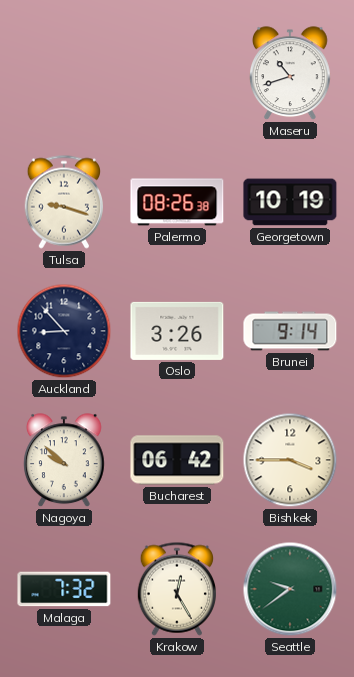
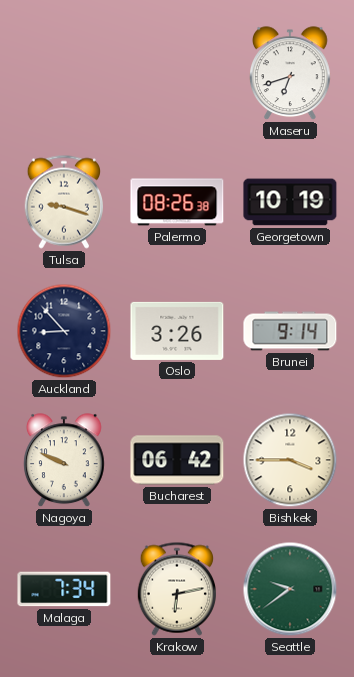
Maseru: 10:42 -> 6:42 (291, 74)
Nagoya: 9:52 -> 9:49 (65, 461)
Malaga: 7:32 -> 7:34 (64, 589)
Krakow: 12:25 -> 6:13 (176, 589)
